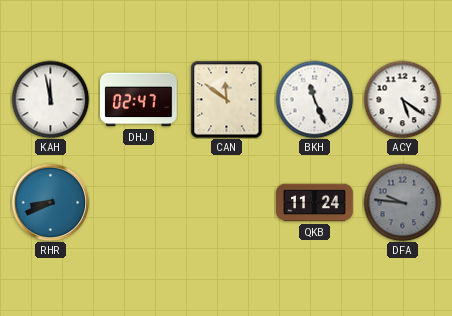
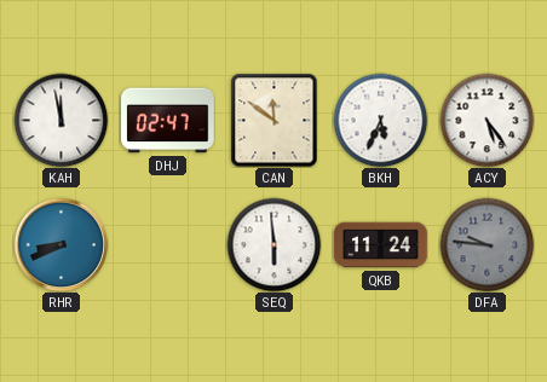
BKH: 11:26 -> 5:34 (380, 120)
ACY: 5:21 -> 5:24 (486, 120)
SEQ: none -> 5:59 (273, 244)
